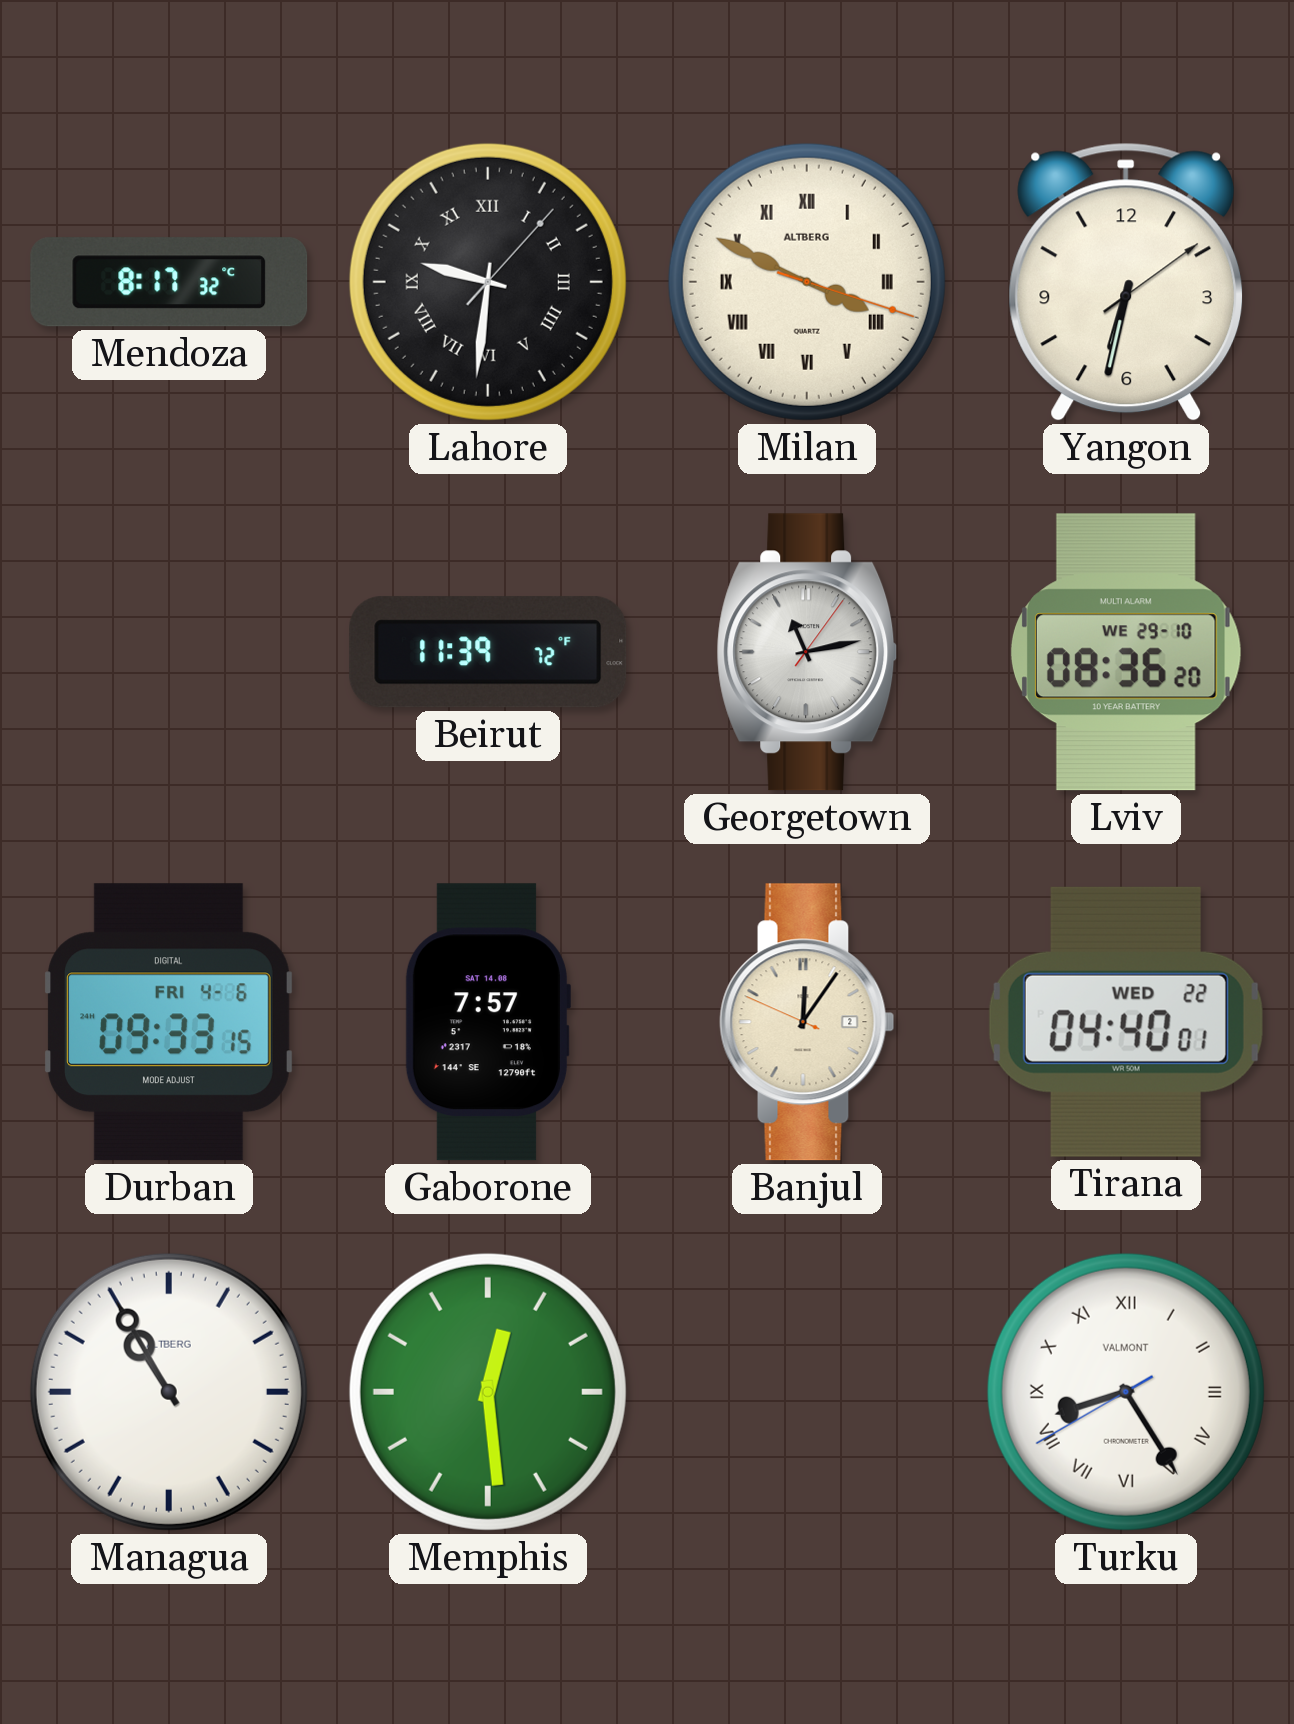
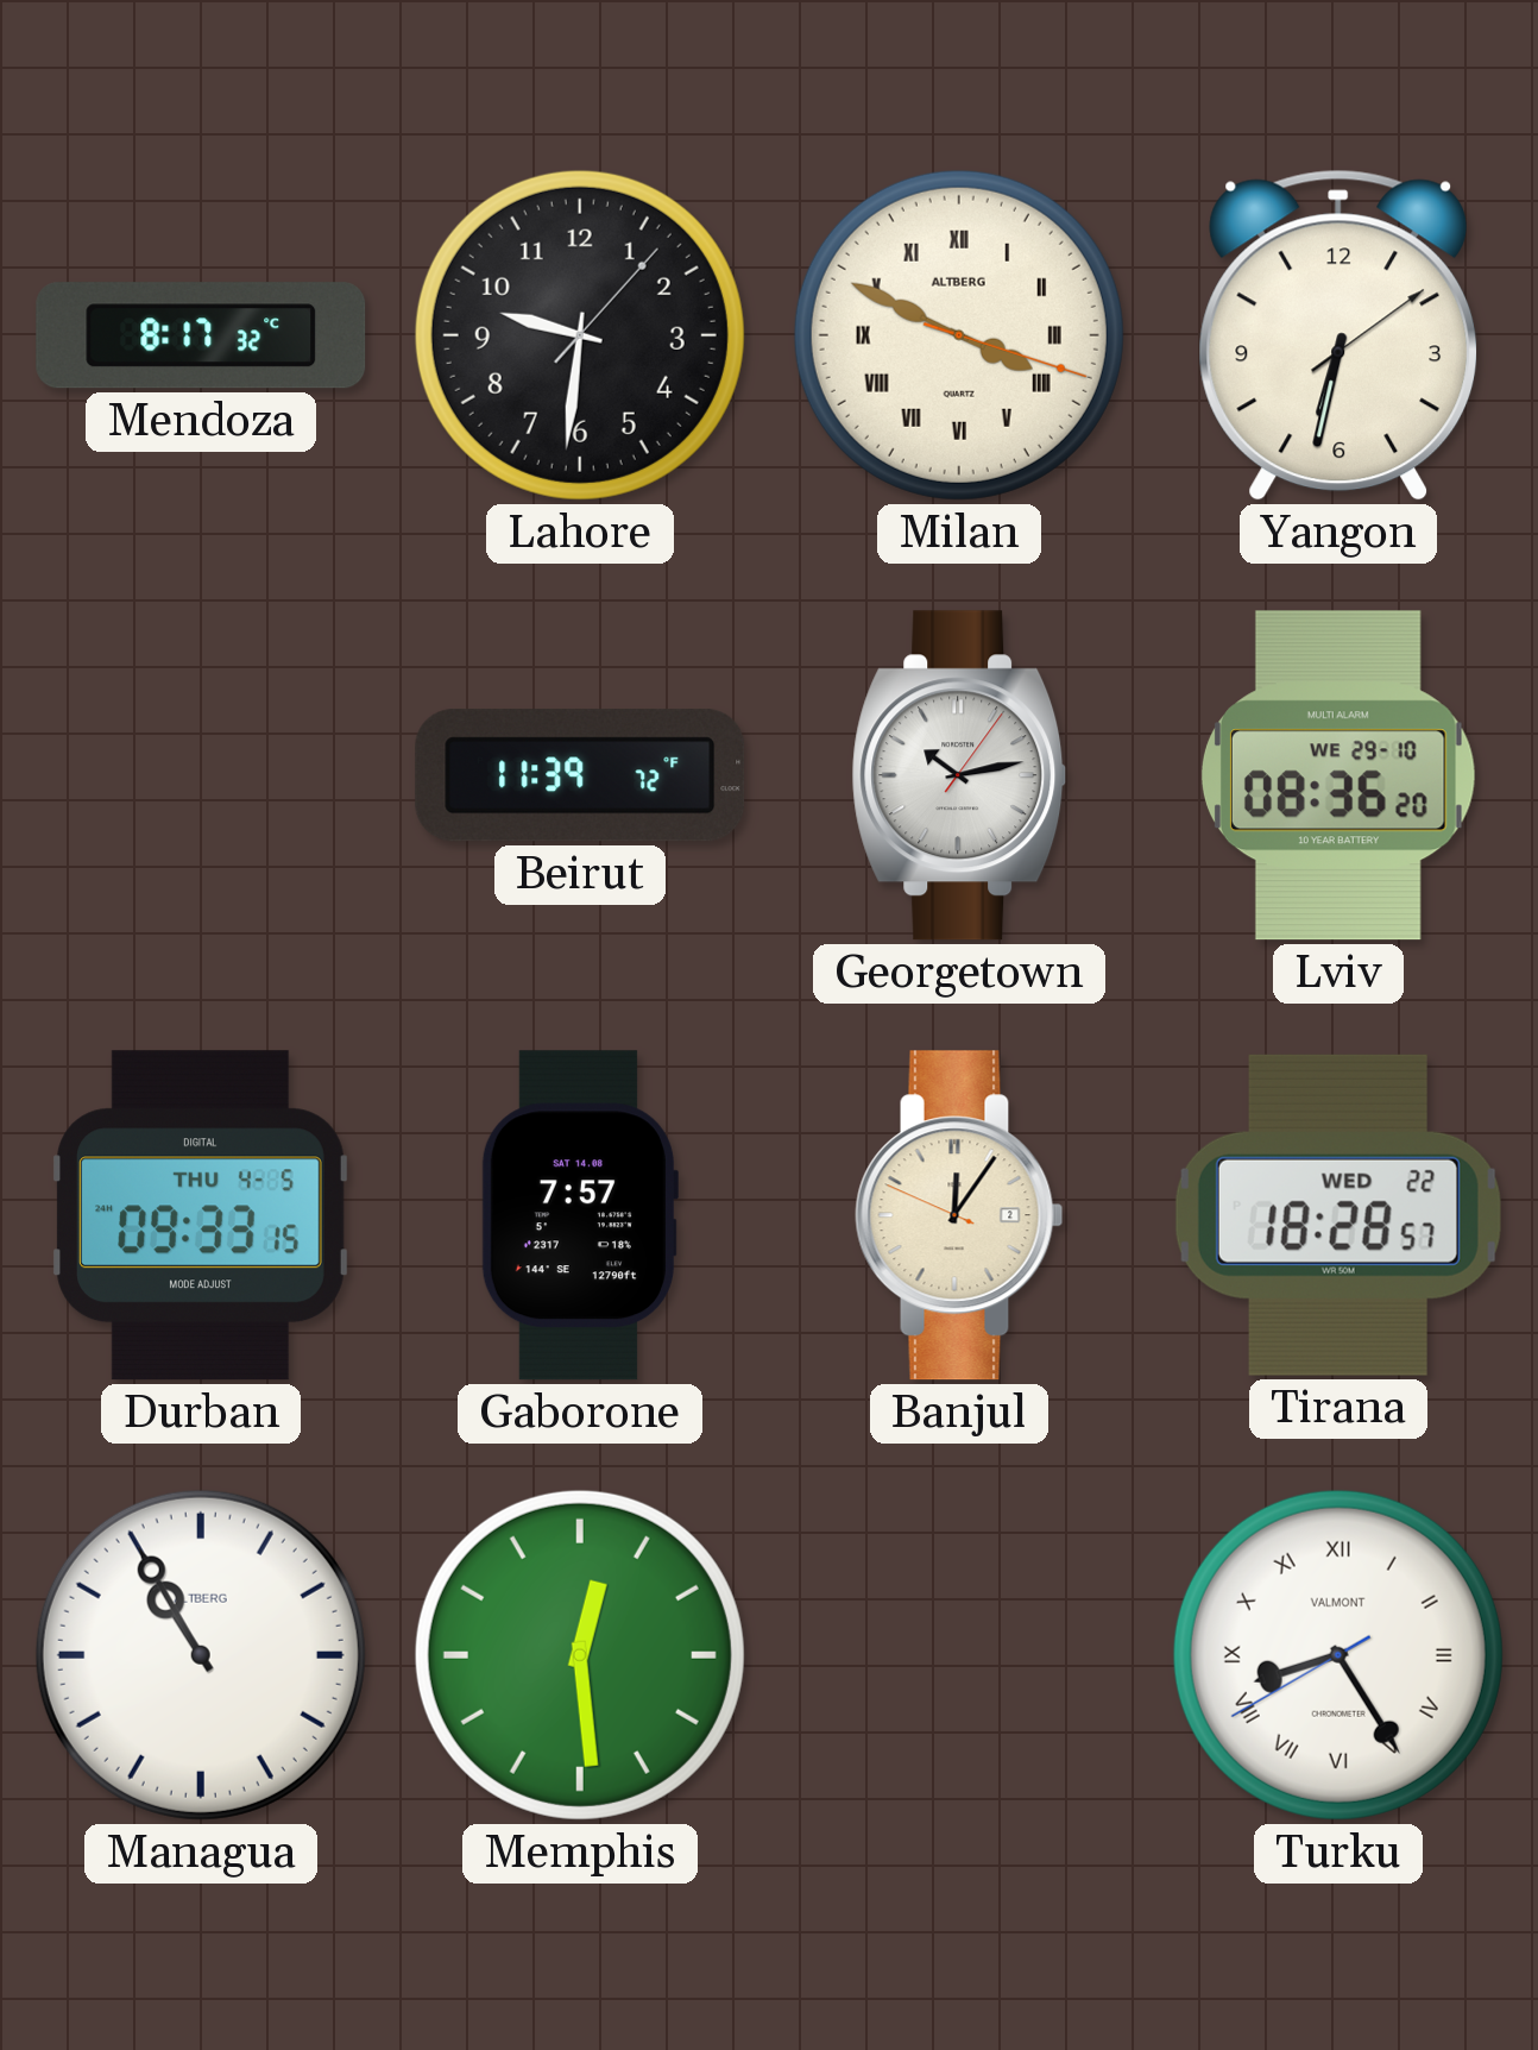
Lahore numerals: Roman -> Arabic (580, 335)
Georgetown: 11:13 -> 10:13 (959, 775)
Durban date: FRI 4-6 -> THU 4-5 (201, 1215)
Tirana: 04:40 -> 18:28 (1338, 1215)
